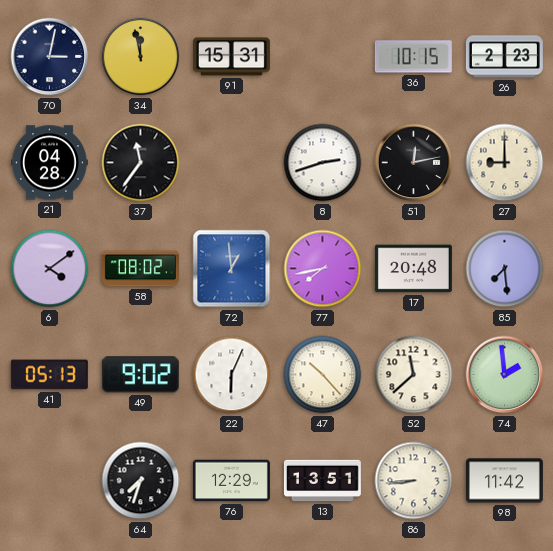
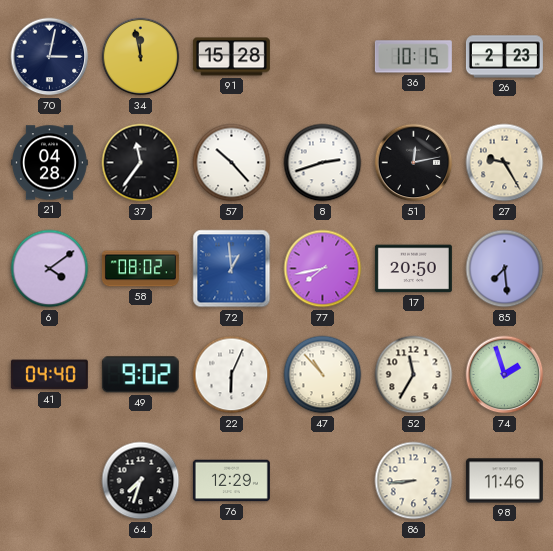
91: 15:31 -> 15:28 (231, 57)
57: none -> 10:23 (232, 163)
27: 9:00 -> 9:25 (505, 163)
17: 20:48 -> 20:50 (413, 269)
41: 05:13 -> 04:40 (49, 375)
47: 10:23 -> 10:53 (323, 375)
52: 11:38 -> 11:35 (414, 375)
74: 1:59 -> 1:57 (505, 375)
13: 13:51 -> none (322, 481)
98: 11:42 -> 11:46 (504, 481)
